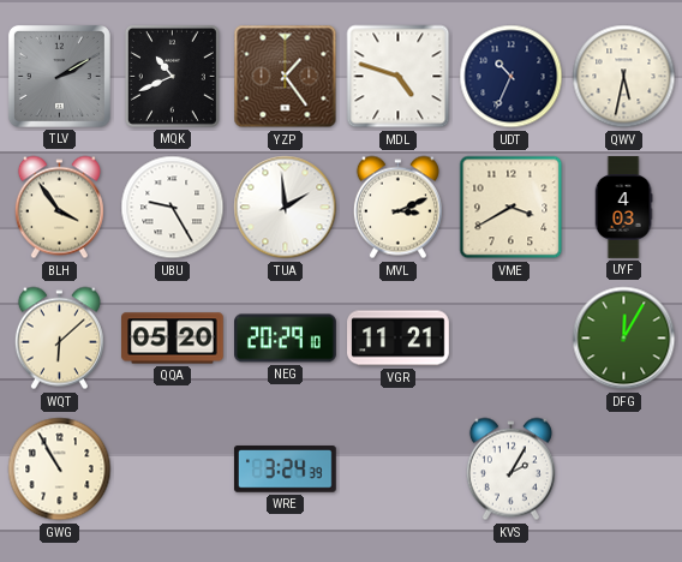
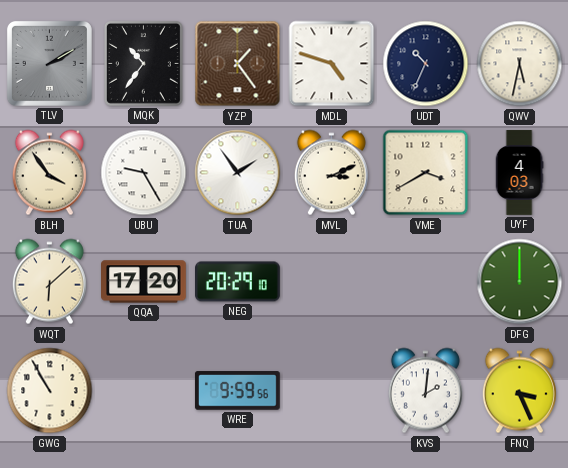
MQK: 10:41 -> 10:36 (143, 63)
TUA: 1:59 -> 1:54 (238, 173)
QQA: 05:20 -> 17:20 (144, 282)
VGR: 11:21 -> none (399, 339)
DFG: 12:05 -> 12:00 (520, 282)
WRE: 3:24 -> 9:59 (237, 391)
KVS: 2:05 -> 2:01 (425, 391)
FNQ: none -> 3:26 (519, 391)
